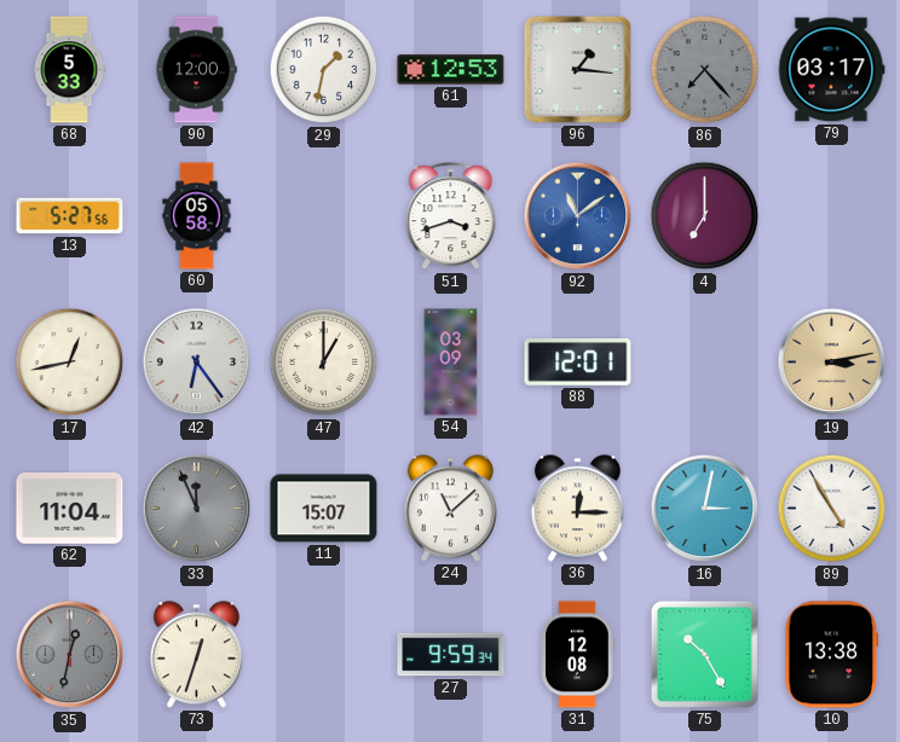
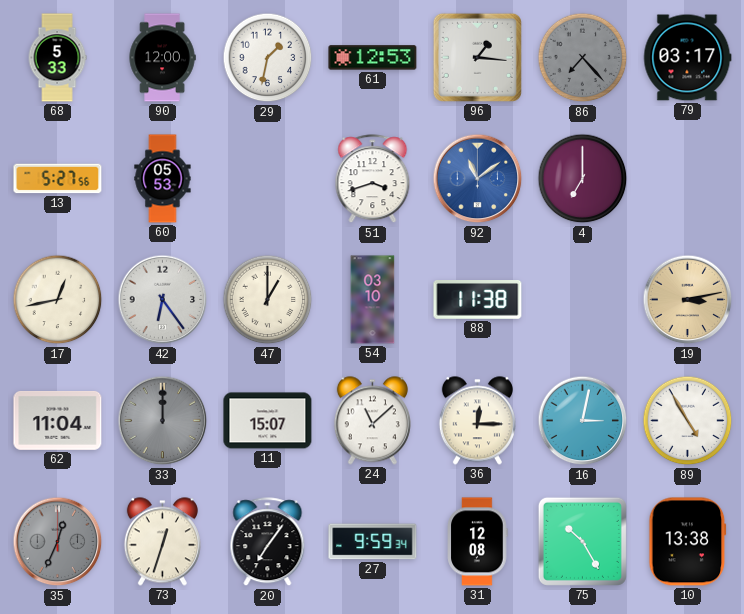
60: 05:58 -> 05:53 (163, 179)
54: 03:09 -> 03:10 (373, 300)
88: 12:01 -> 11:38 (478, 300)
33: 11:56 -> 12:00 (163, 421)
35: 12:32 -> 12:34 (58, 542)
20: none -> 7:06 (268, 542)
